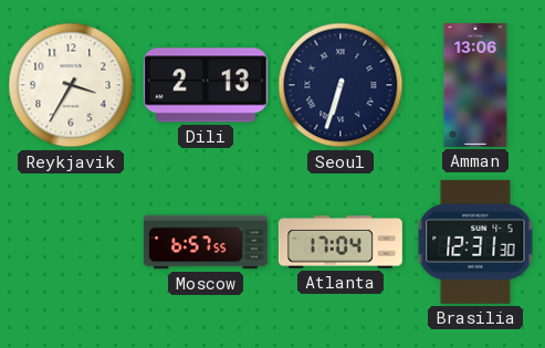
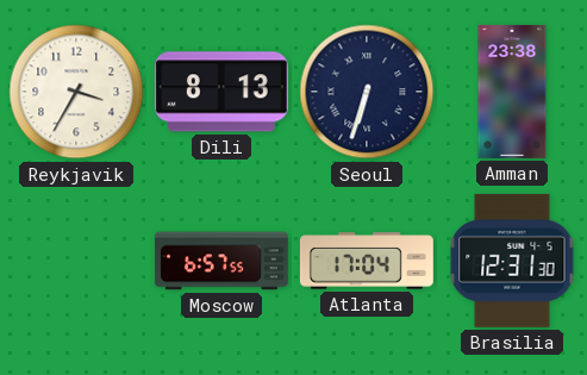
Dili: 2:13 -> 8:13 (221, 92)
Amman: 13:06 -> 23:38 (512, 92)
